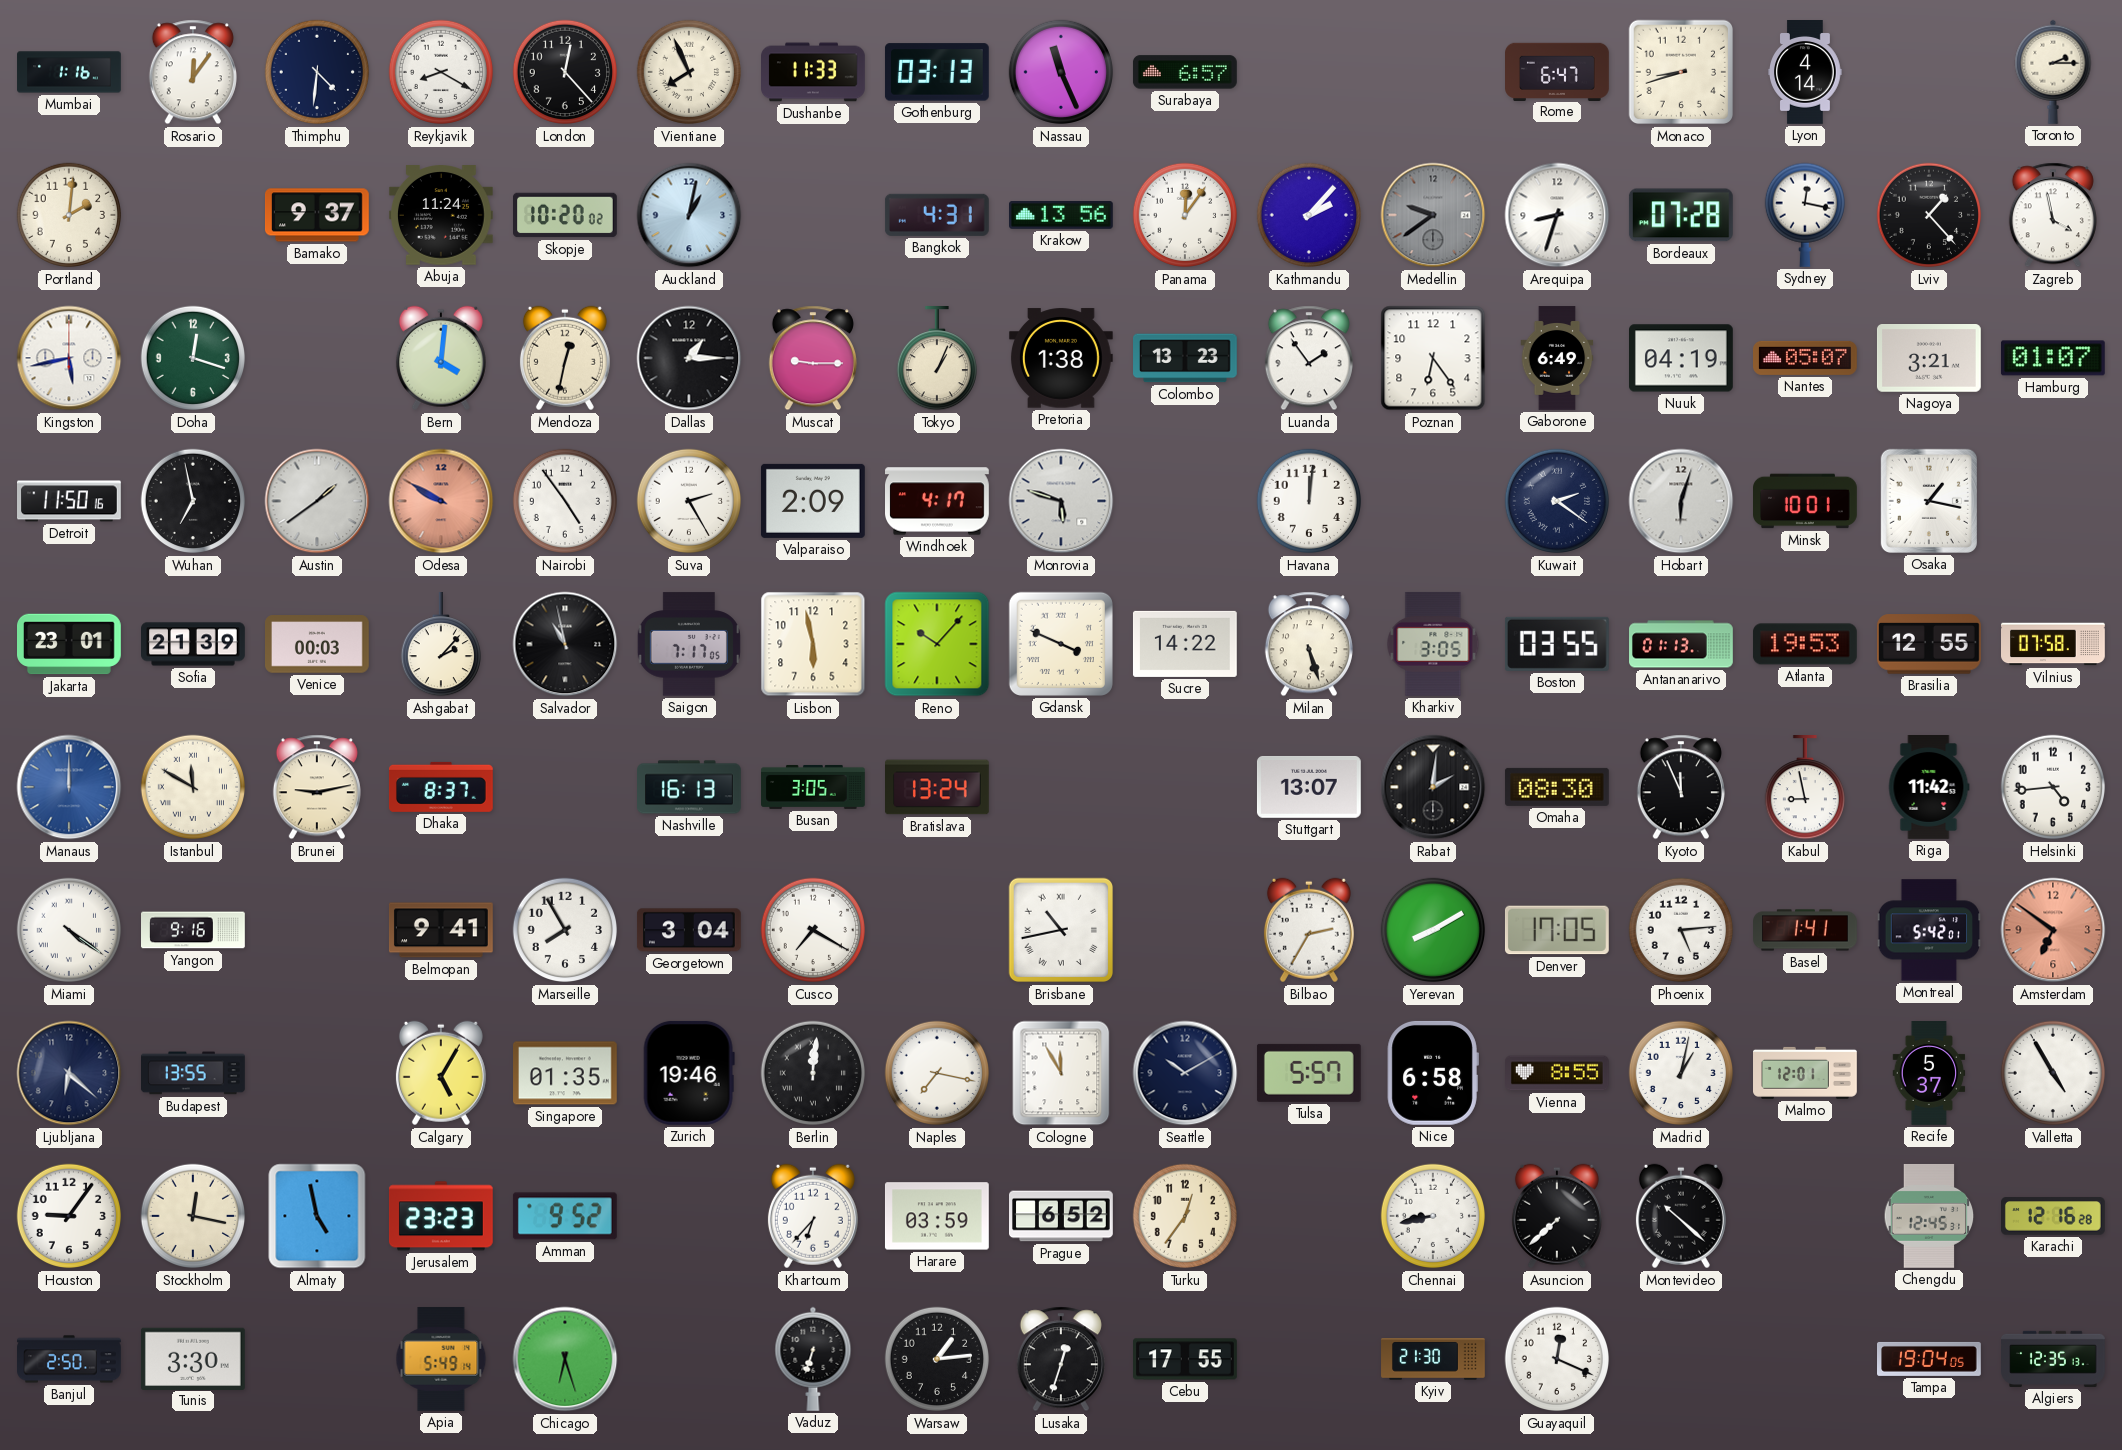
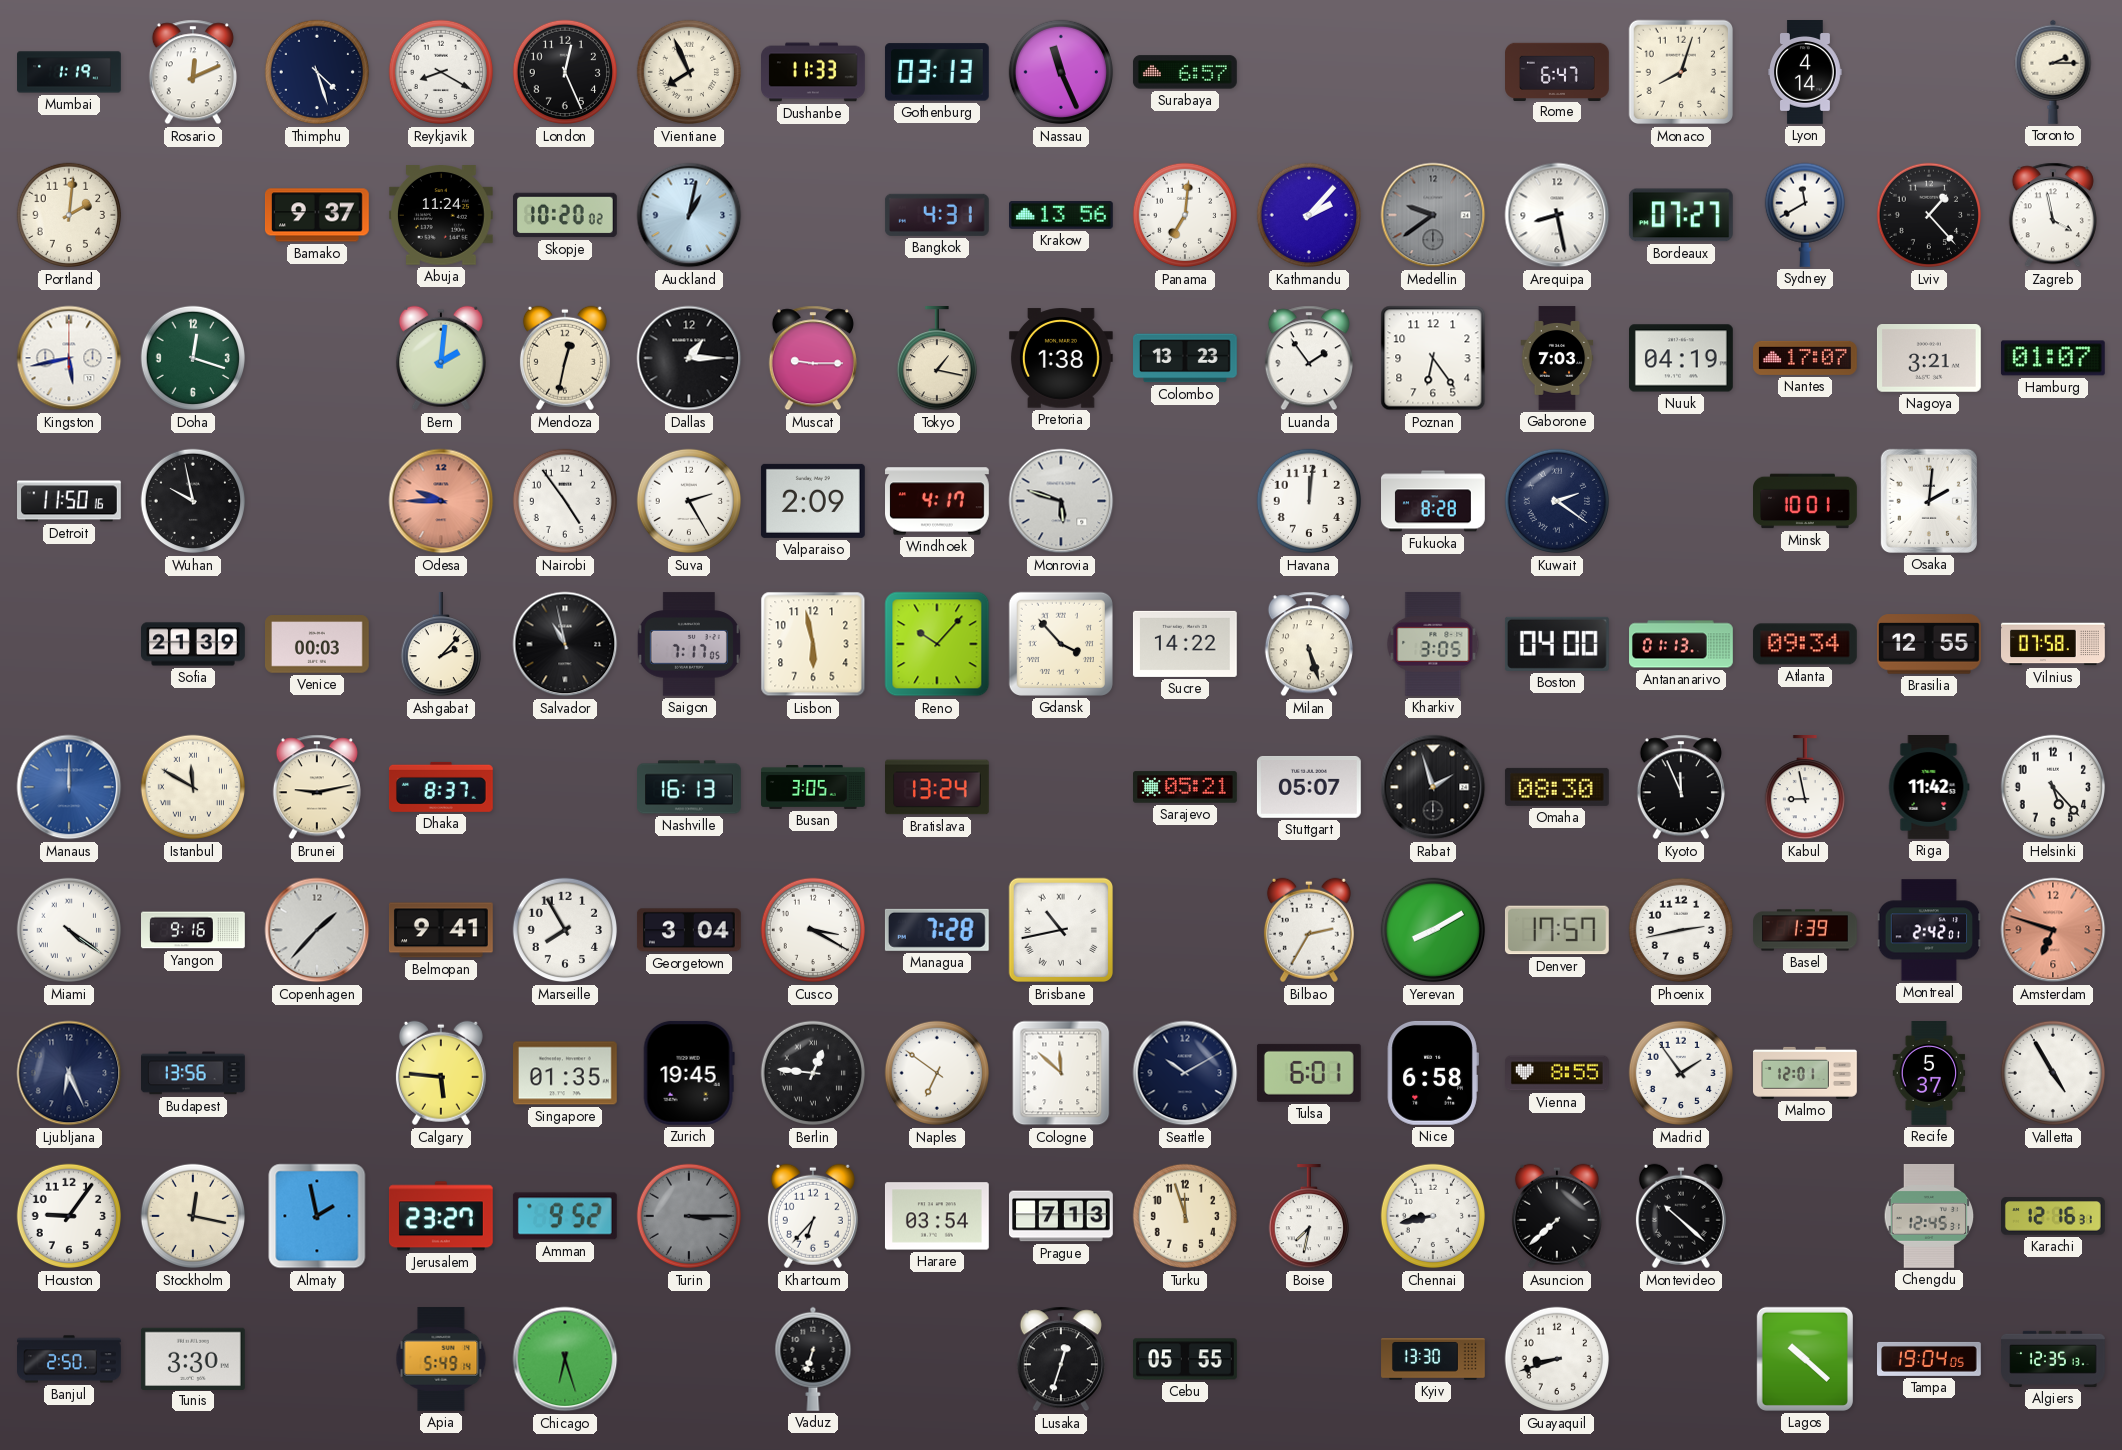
Mumbai: 1:16 -> 1:19 (69, 72)
Rosario: 12:06 -> 12:11 (193, 72)
Thimphu: 4:31 -> 4:27 (317, 72)
London: 12:23 -> 12:26 (565, 72)
Monaco: 8:42 -> 8:03 (1681, 72)
Panama: 12:06 -> 7:01 (1185, 215)
Arequipa: 8:33 -> 8:28 (1557, 215)
Bordeaux: 07:28 -> 07:27 (1681, 215)
Sydney: 12:17 -> 11:40 (1804, 215)
Bern: 4:01 -> 2:01 (441, 358)
Tokyo: 1:04 -> 1:17 (936, 359)
Gaborone: 6:49 -> 7:03 (1557, 358)
Nantes: 05:07 -> 17:07 (1806, 358)
Wuhan: 6:58 -> 9:58 (193, 501)
Austin: 1:39 -> none (317, 501)
Odesa: 9:50 -> 9:45 (441, 501)
Fukuoka: none -> 8:28 (1434, 501)
Hobart: 6:03 -> none (1681, 501)
Osaka: 1:17 -> 2:01 (1929, 501)
Jakarta: 23:01 -> none (70, 644)
Gdansk: 3:49 -> 3:53 (1061, 644)
Boston: 03:55 -> 04:00 (1557, 644)
Atlanta: 19:53 -> 09:34 (1805, 644)
Sarajevo: none -> 05:21 (1186, 787)
Stuttgart: 13:07 -> 05:07 (1309, 787)
Rabat: 2:01 -> 1:57 (1433, 787)
Helsinki: 4:44 -> 5:23 (2053, 787)
Copenhagen: none -> 1:37 (317, 930)
Cusco: 7:20 -> 3:20 (813, 930)
Managua: none -> 7:28 (937, 930)
Denver: 17:05 -> 17:57 (1557, 930)
Phoenix: 5:14 -> 2:43 (1681, 930)
Basel: 1:41 -> 1:39 (1805, 930)
Montreal: 5:42 -> 2:42 (1928, 930)
Amsterdam: 6:51 -> 6:48 (2053, 930)
Ljubljana: 6:22 -> 6:26 (69, 1073)
Budapest: 13:55 -> 13:56 (194, 1073)
Calgary: 5:05 -> 5:46 (441, 1073)
Zurich: 19:46 -> 19:45 (689, 1073)
Berlin: 12:01 -> 12:46 (813, 1073)
Naples: 7:17 -> 6:51 (937, 1073)
Cologne: 11:55 -> 11:52 (1061, 1073)
Tulsa: 5:57 -> 6:01 (1309, 1073)
Madrid: 1:02 -> 1:54 (1681, 1073)
Almaty: 4:58 -> 1:58 (317, 1216)
Jerusalem: 23:23 -> 23:27 (441, 1216)
Turin: none -> 3:15 (689, 1216)
Harare: 03:59 -> 03:54 (937, 1216)
Prague: 6:52 -> 7:13 (1062, 1216)
Turku: 12:36 -> 11:57 (1185, 1216)
Boise: none -> 7:32 (1308, 1217)
Karachi: 12:16:28 -> 12:16:31 (2054, 1216)
Warsaw: 1:14 -> none (937, 1359)
Cebu: 17:55 -> 05:55 (1186, 1359)
Kyiv: 21:30 -> 13:30 (1433, 1359)
Guayaquil: 12:19 -> 8:42 (1557, 1359)
Lagos: none -> 10:22 (1805, 1359)
